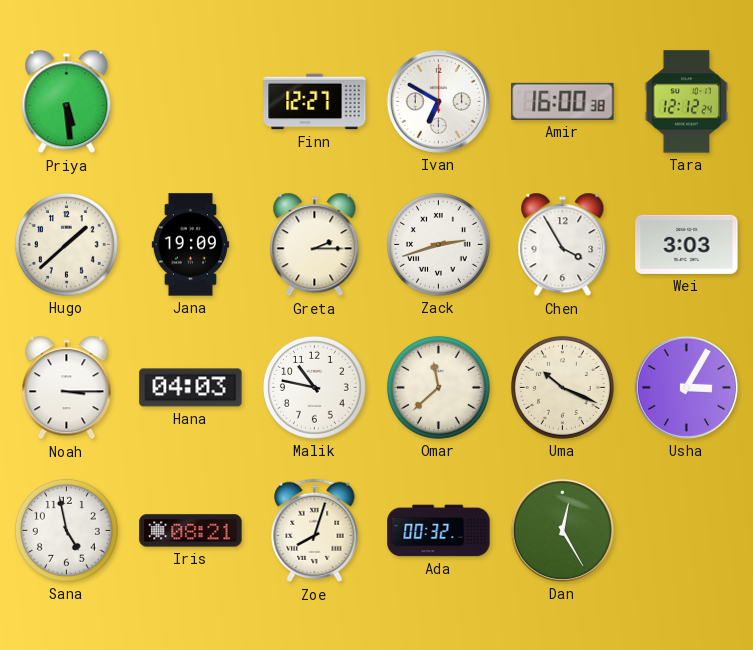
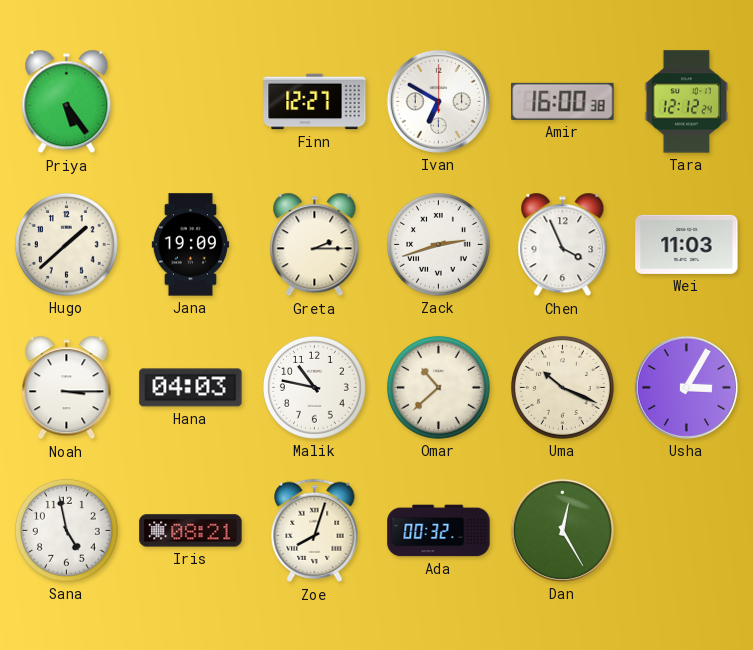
Priya: 5:29 -> 5:24 (67, 102)
Chen: 3:55 -> 3:56 (563, 245)
Wei: 3:03 -> 11:03 (687, 244)
Omar: 11:38 -> 10:38 (438, 387)
